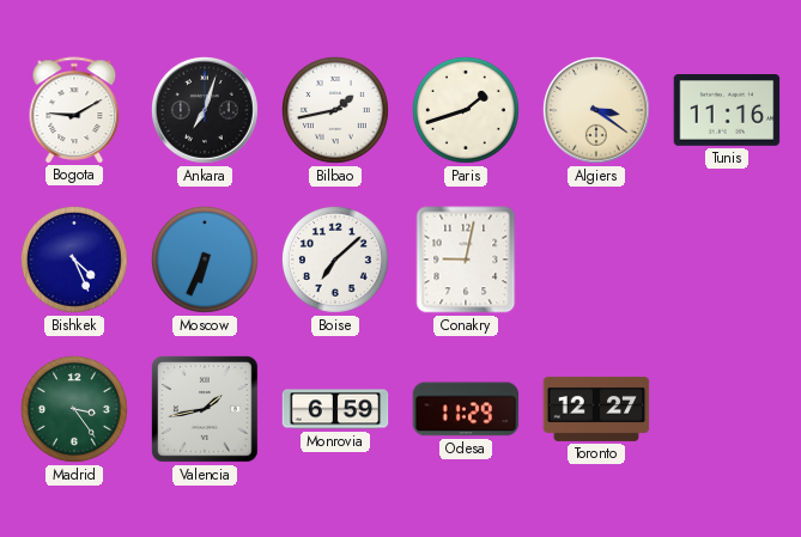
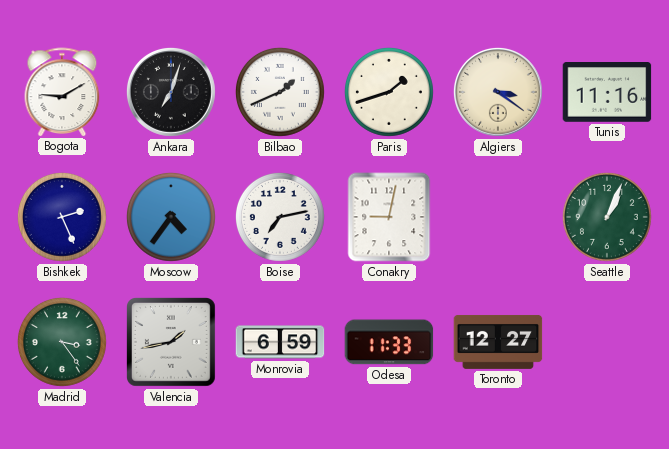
Bilbao: 1:43 -> 1:41 (280, 92)
Bishkek: 4:26 -> 2:26 (62, 217)
Moscow: 6:34 -> 4:36 (171, 217)
Boise: 7:08 -> 7:13 (280, 217)
Seattle: none -> 1:04 (607, 217)
Odesa: 11:29 -> 11:33 (389, 342)
